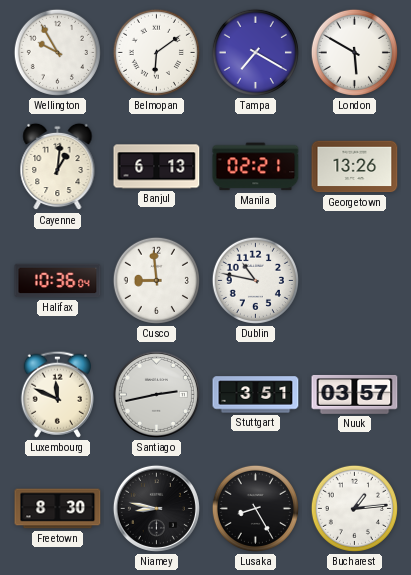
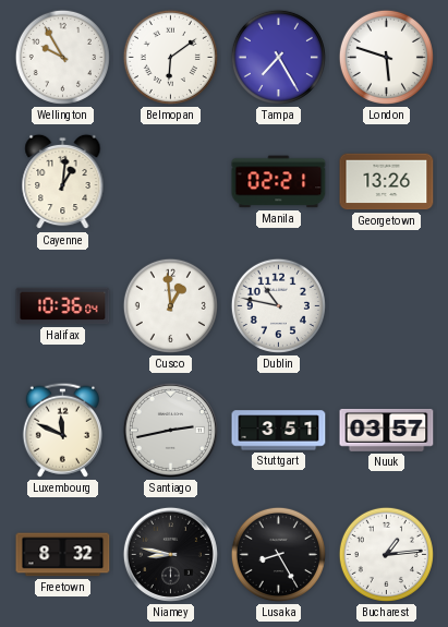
Tampa: 7:20 -> 7:25 (278, 57)
London: 5:50 -> 5:48 (386, 57)
Banjul: 6:13 -> none (157, 167)
Cusco: 8:59 -> 12:59 (170, 305)
Freetown: 8:30 -> 8:32 (63, 555)
